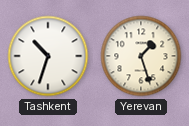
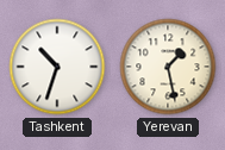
Yerevan: 1:27 -> 1:28 (168, 67)
